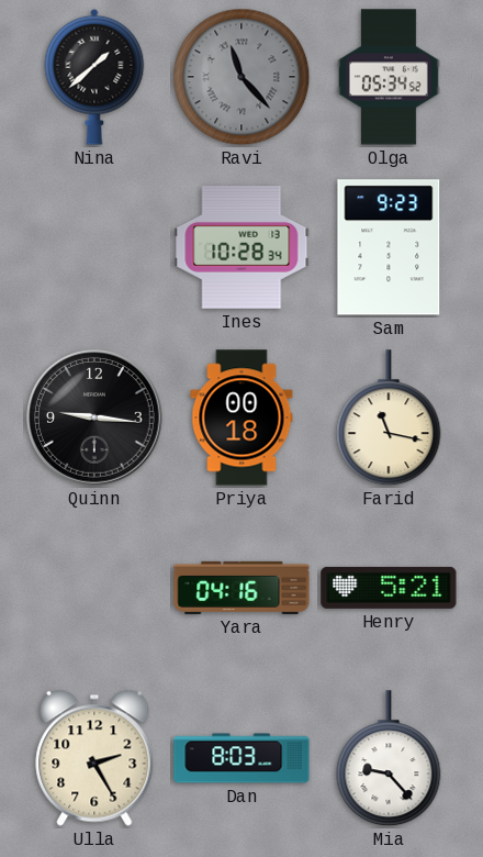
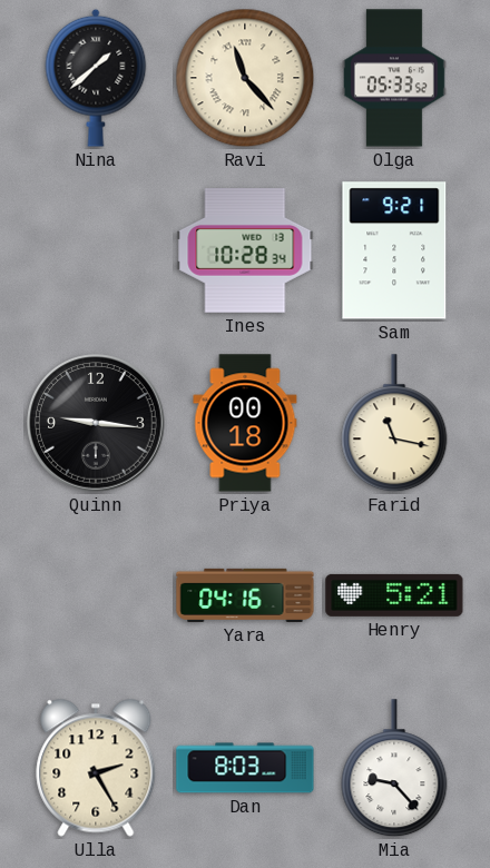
Ravi dial: grey -> cream (245, 78)
Olga: 05:34 -> 05:33 (394, 78)
Sam: 9:23 -> 9:21 (394, 250)
